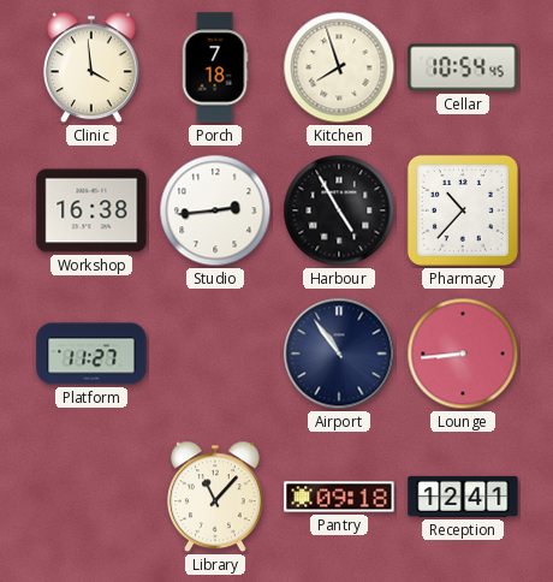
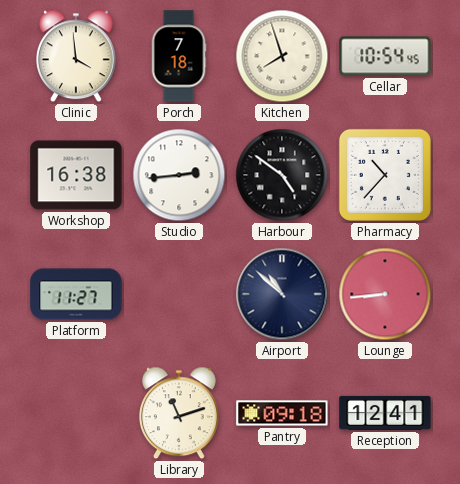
Harbour: 4:55 -> 4:51 (282, 175)
Airport: 10:54 -> 10:52 (282, 294)
Library: 11:07 -> 11:12 (179, 413)
